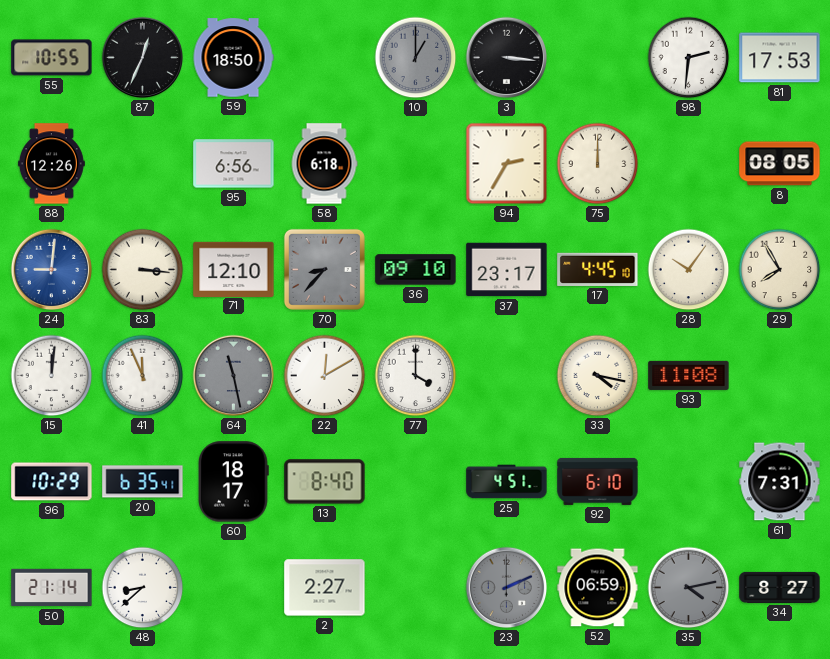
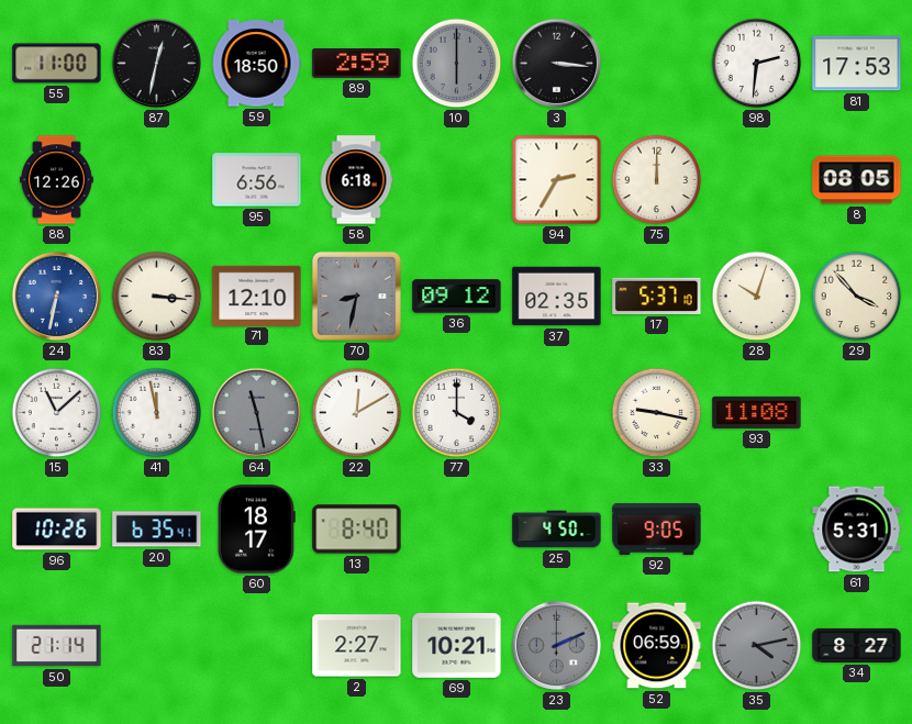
55: 10:55 -> 11:00 (57, 64)
87: 12:34 -> 12:32 (157, 64)
89: none -> 2:59 (357, 64)
10: 1:00 -> 6:00 (457, 64)
24: 9:01 -> 6:32 (57, 297)
70: 8:37 -> 8:32 (356, 296)
36: 09:10 -> 09:12 (457, 297)
37: 23:17 -> 02:35 (557, 297)
17: 4:45 -> 5:37 (657, 296)
28: 10:06 -> 10:03 (757, 297)
29: 7:55 -> 3:53 (857, 297)
15: 12:01 -> 11:08 (57, 413)
41: 11:56 -> 11:58 (157, 413)
33: 4:17 -> 9:17 (657, 413)
96: 10:29 -> 10:26 (57, 530)
25: 4:51 -> 4:50 (557, 530)
92: 6:10 -> 9:05 (657, 528)
61: 7:31 -> 5:31 (857, 530)
48: 8:38 -> none (143, 588)
69: none -> 10:21 (457, 645)
